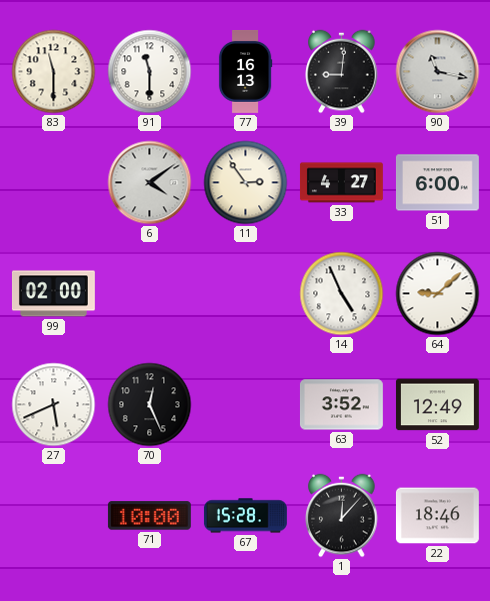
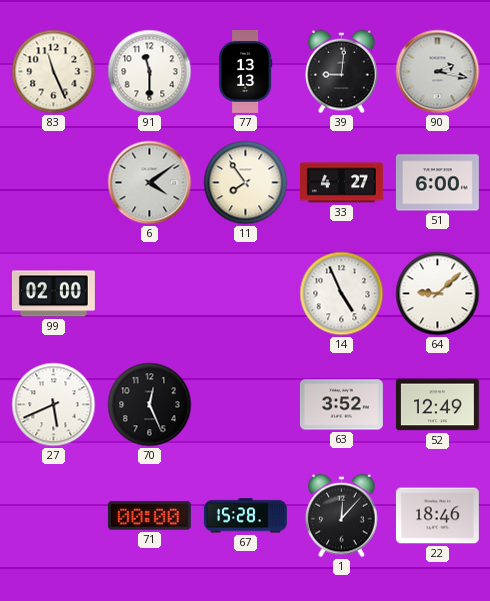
83: 11:30 -> 11:26 (54, 72)
77: 16:13 -> 13:13 (245, 72)
90: 11:17 -> 2:17 (438, 72)
11: 2:54 -> 7:54 (246, 183)
71: 10:00 -> 00:00 (149, 516)
